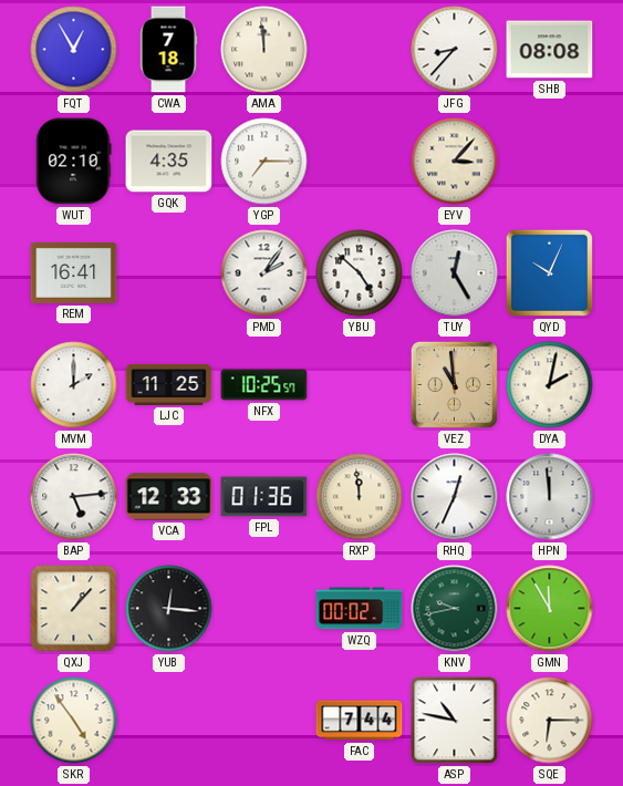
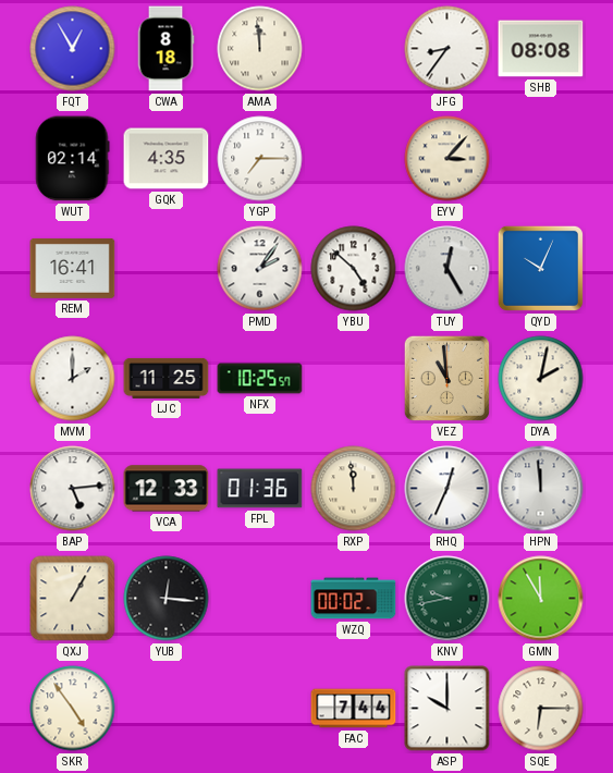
CWA: 7:18 -> 8:18 (165, 49)
JFG: 8:37 -> 8:36 (448, 49)
WUT: 02:10 -> 02:14 (73, 159)
QXJ: 1:07 -> 1:05 (73, 599)
ASP: 10:47 -> 10:00 (448, 709)
